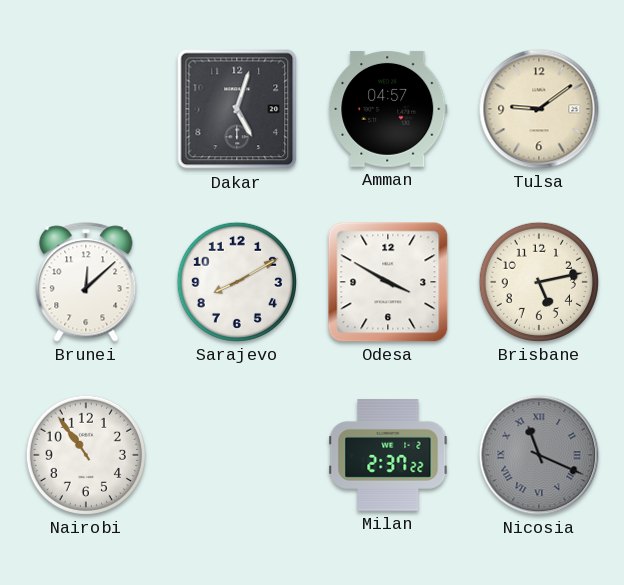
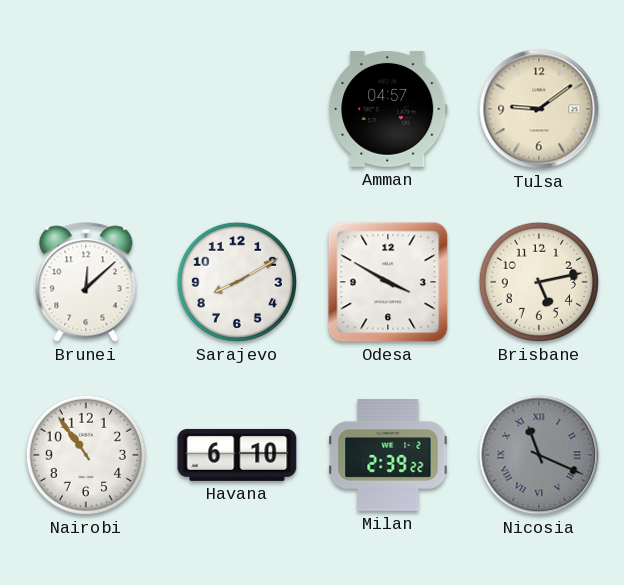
Dakar: 5:03 -> none (237, 109)
Havana: none -> 6:10 (237, 455)
Milan: 2:37 -> 2:39 (388, 455)
